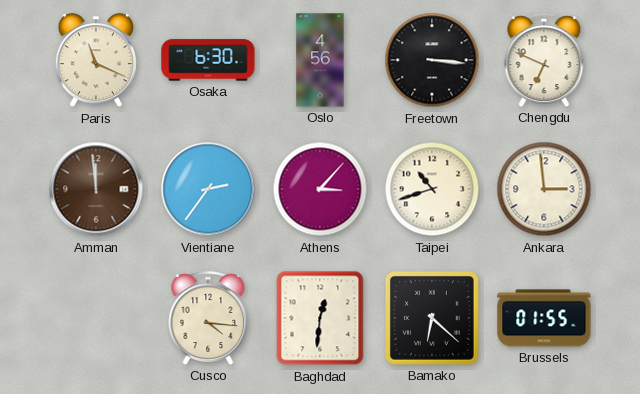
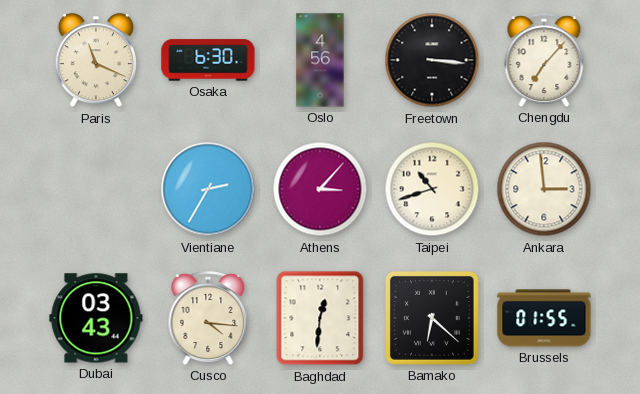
Chengdu: 6:49 -> 7:07 (544, 60)
Amman: 11:59 -> none (96, 189)
Vientiane: 2:36 -> 2:35 (208, 189)
Dubai: none -> 03:43 (96, 318)
